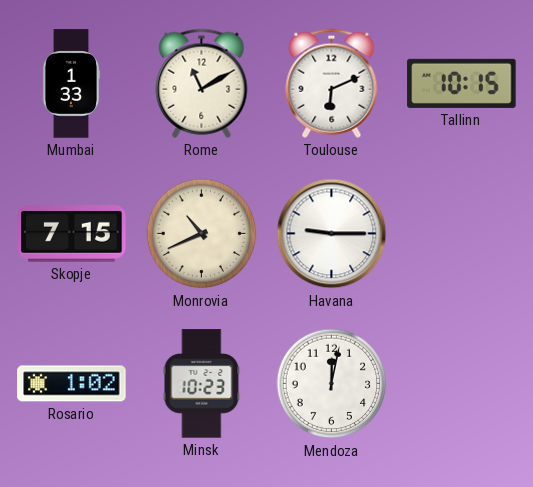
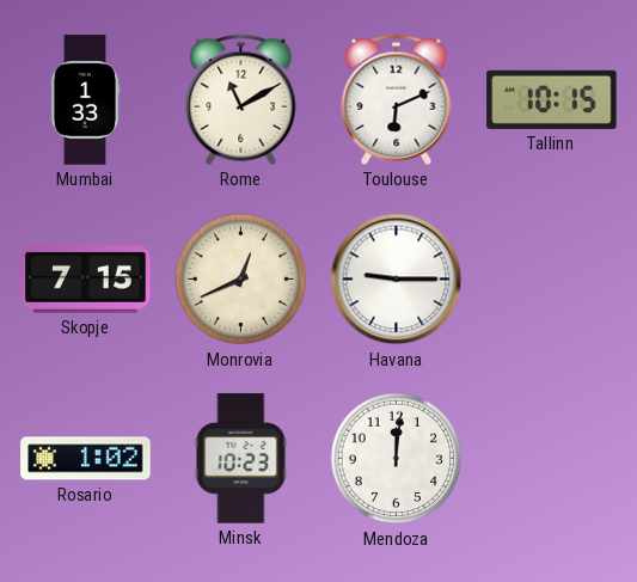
Monrovia: 10:41 -> 12:41 (241, 280)
Mendoza: 12:02 -> 12:01 (397, 459)
